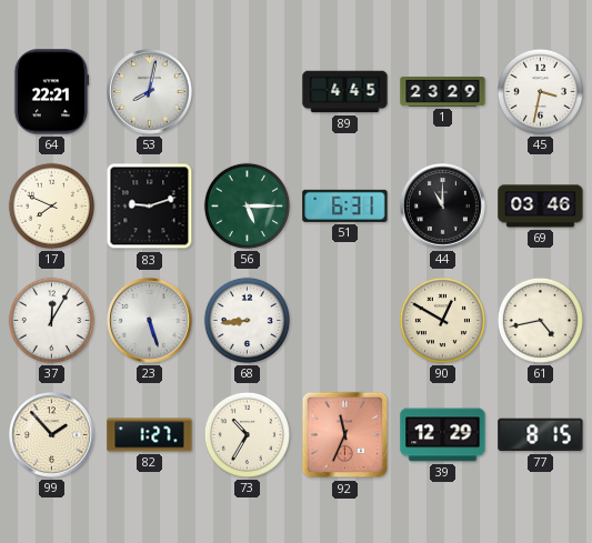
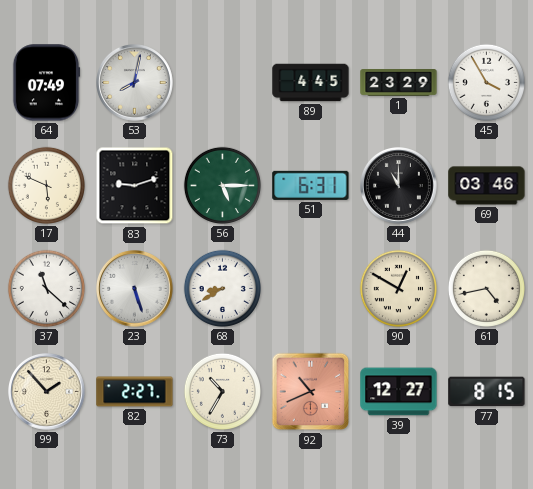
64: 22:21 -> 07:49 (46, 83)
45: 3:32 -> 3:55 (486, 82)
17: 7:49 -> 5:49 (46, 185)
37: 12:05 -> 11:22 (46, 288)
68: 8:44 -> 8:40 (222, 288)
82: 1:27 -> 2:27 (135, 392)
92: 11:34 -> 10:41 (311, 392)
39: 12:29 -> 12:27 (399, 392)
